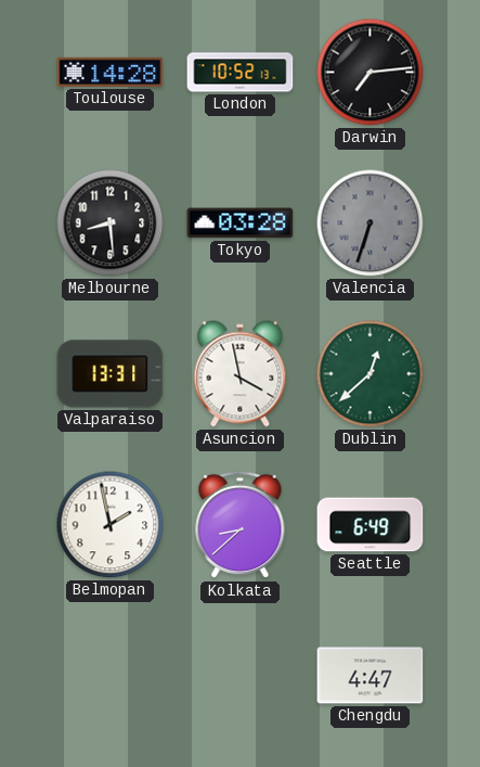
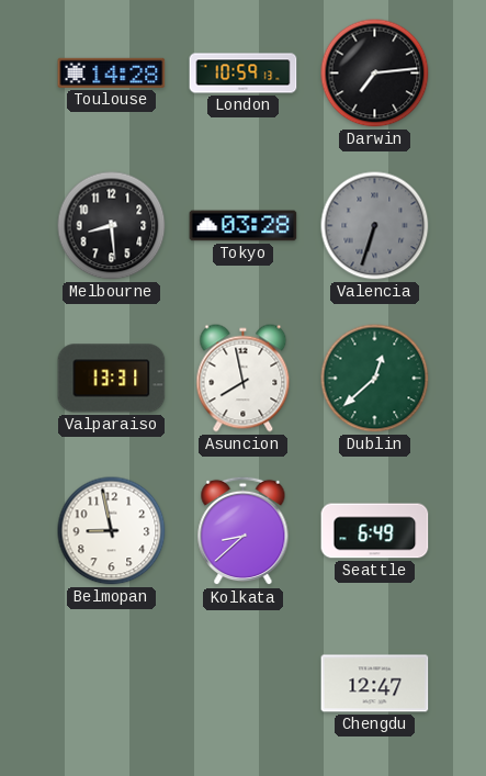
London: 10:52 -> 10:59 (244, 74)
Asuncion: 3:58 -> 7:58 (244, 379)
Belmopan: 1:58 -> 8:58 (112, 531)
Chengdu: 4:47 -> 12:47 (375, 684)
